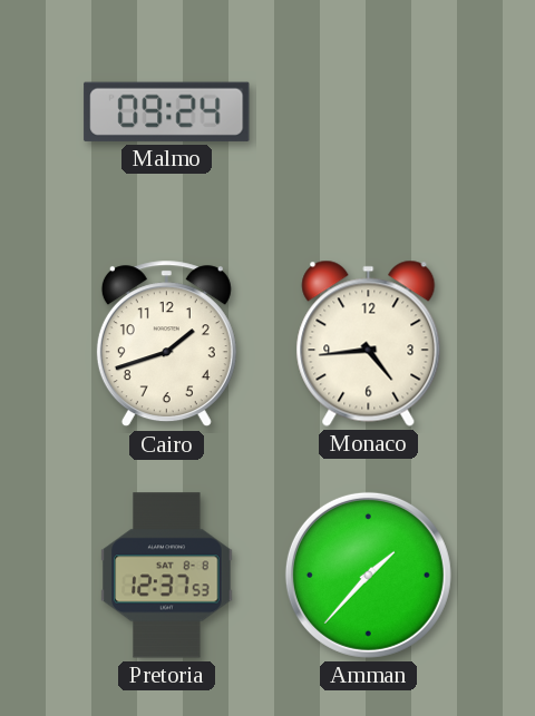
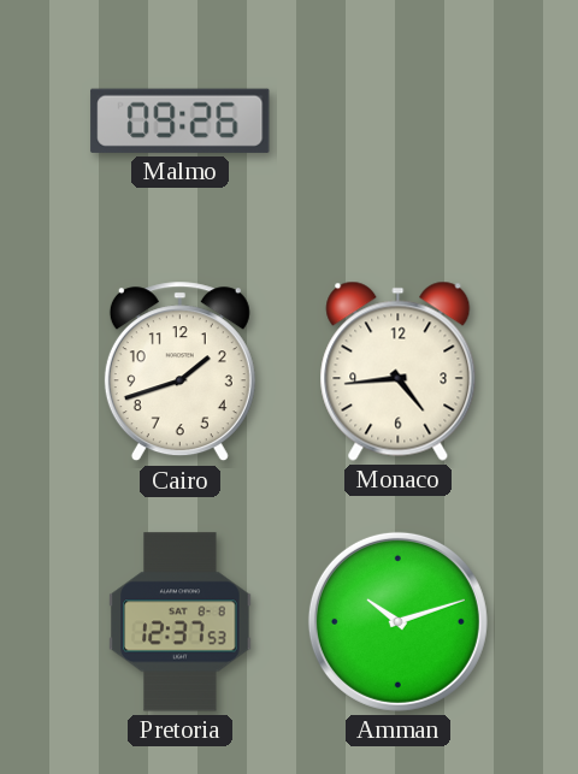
Malmo: 09:24 -> 09:26 (181, 120)
Amman: 1:37 -> 10:12 (397, 621)
